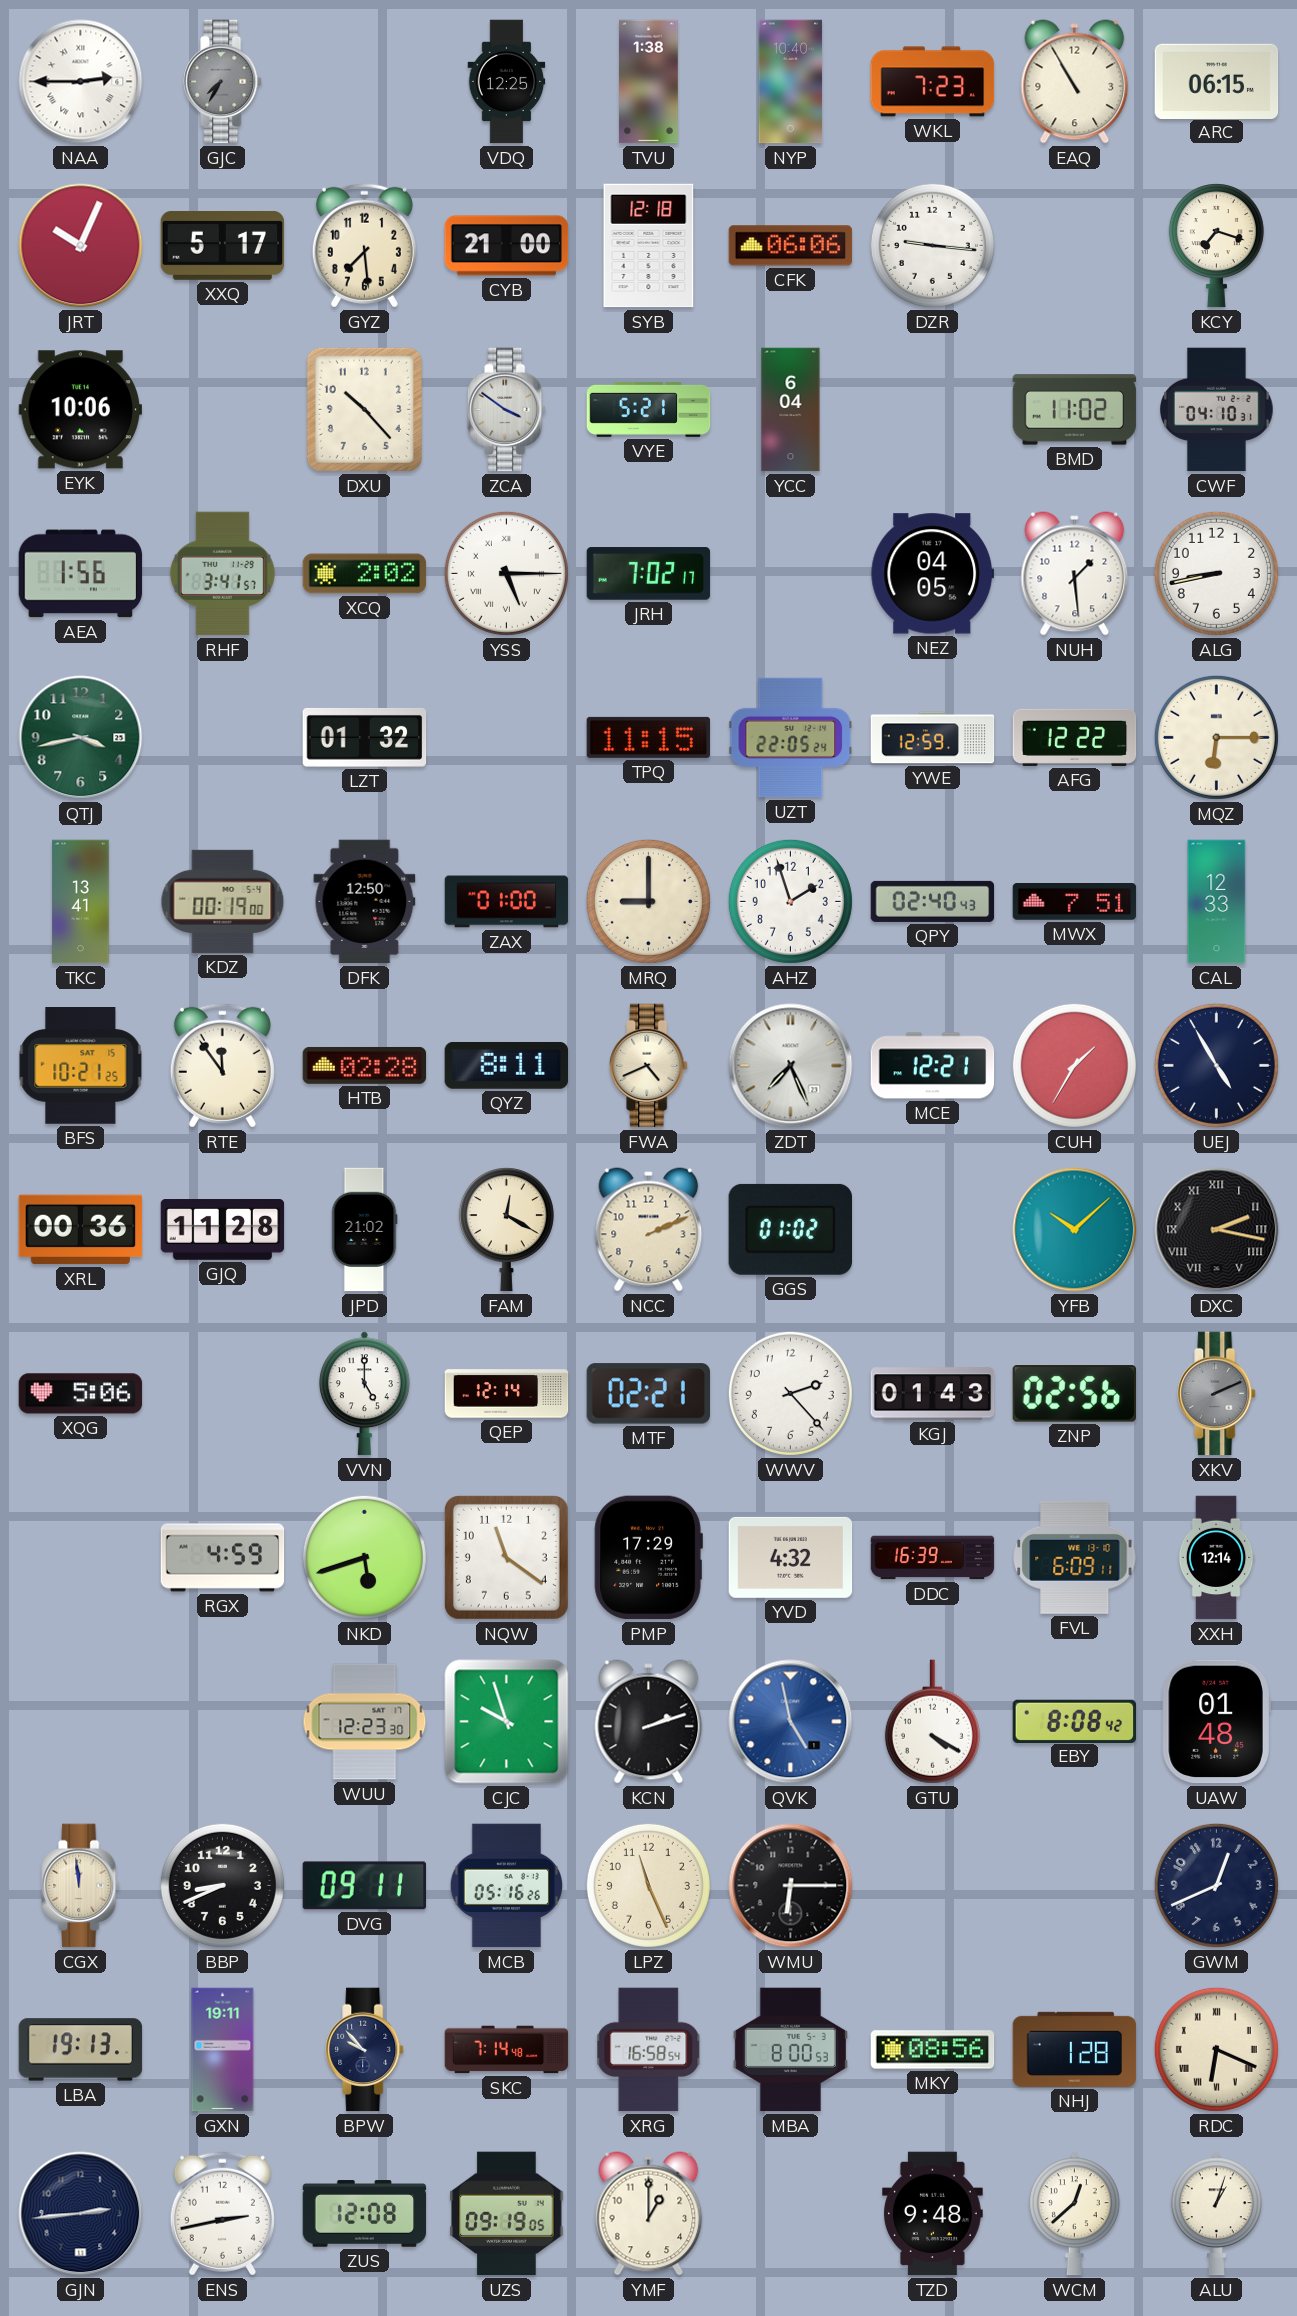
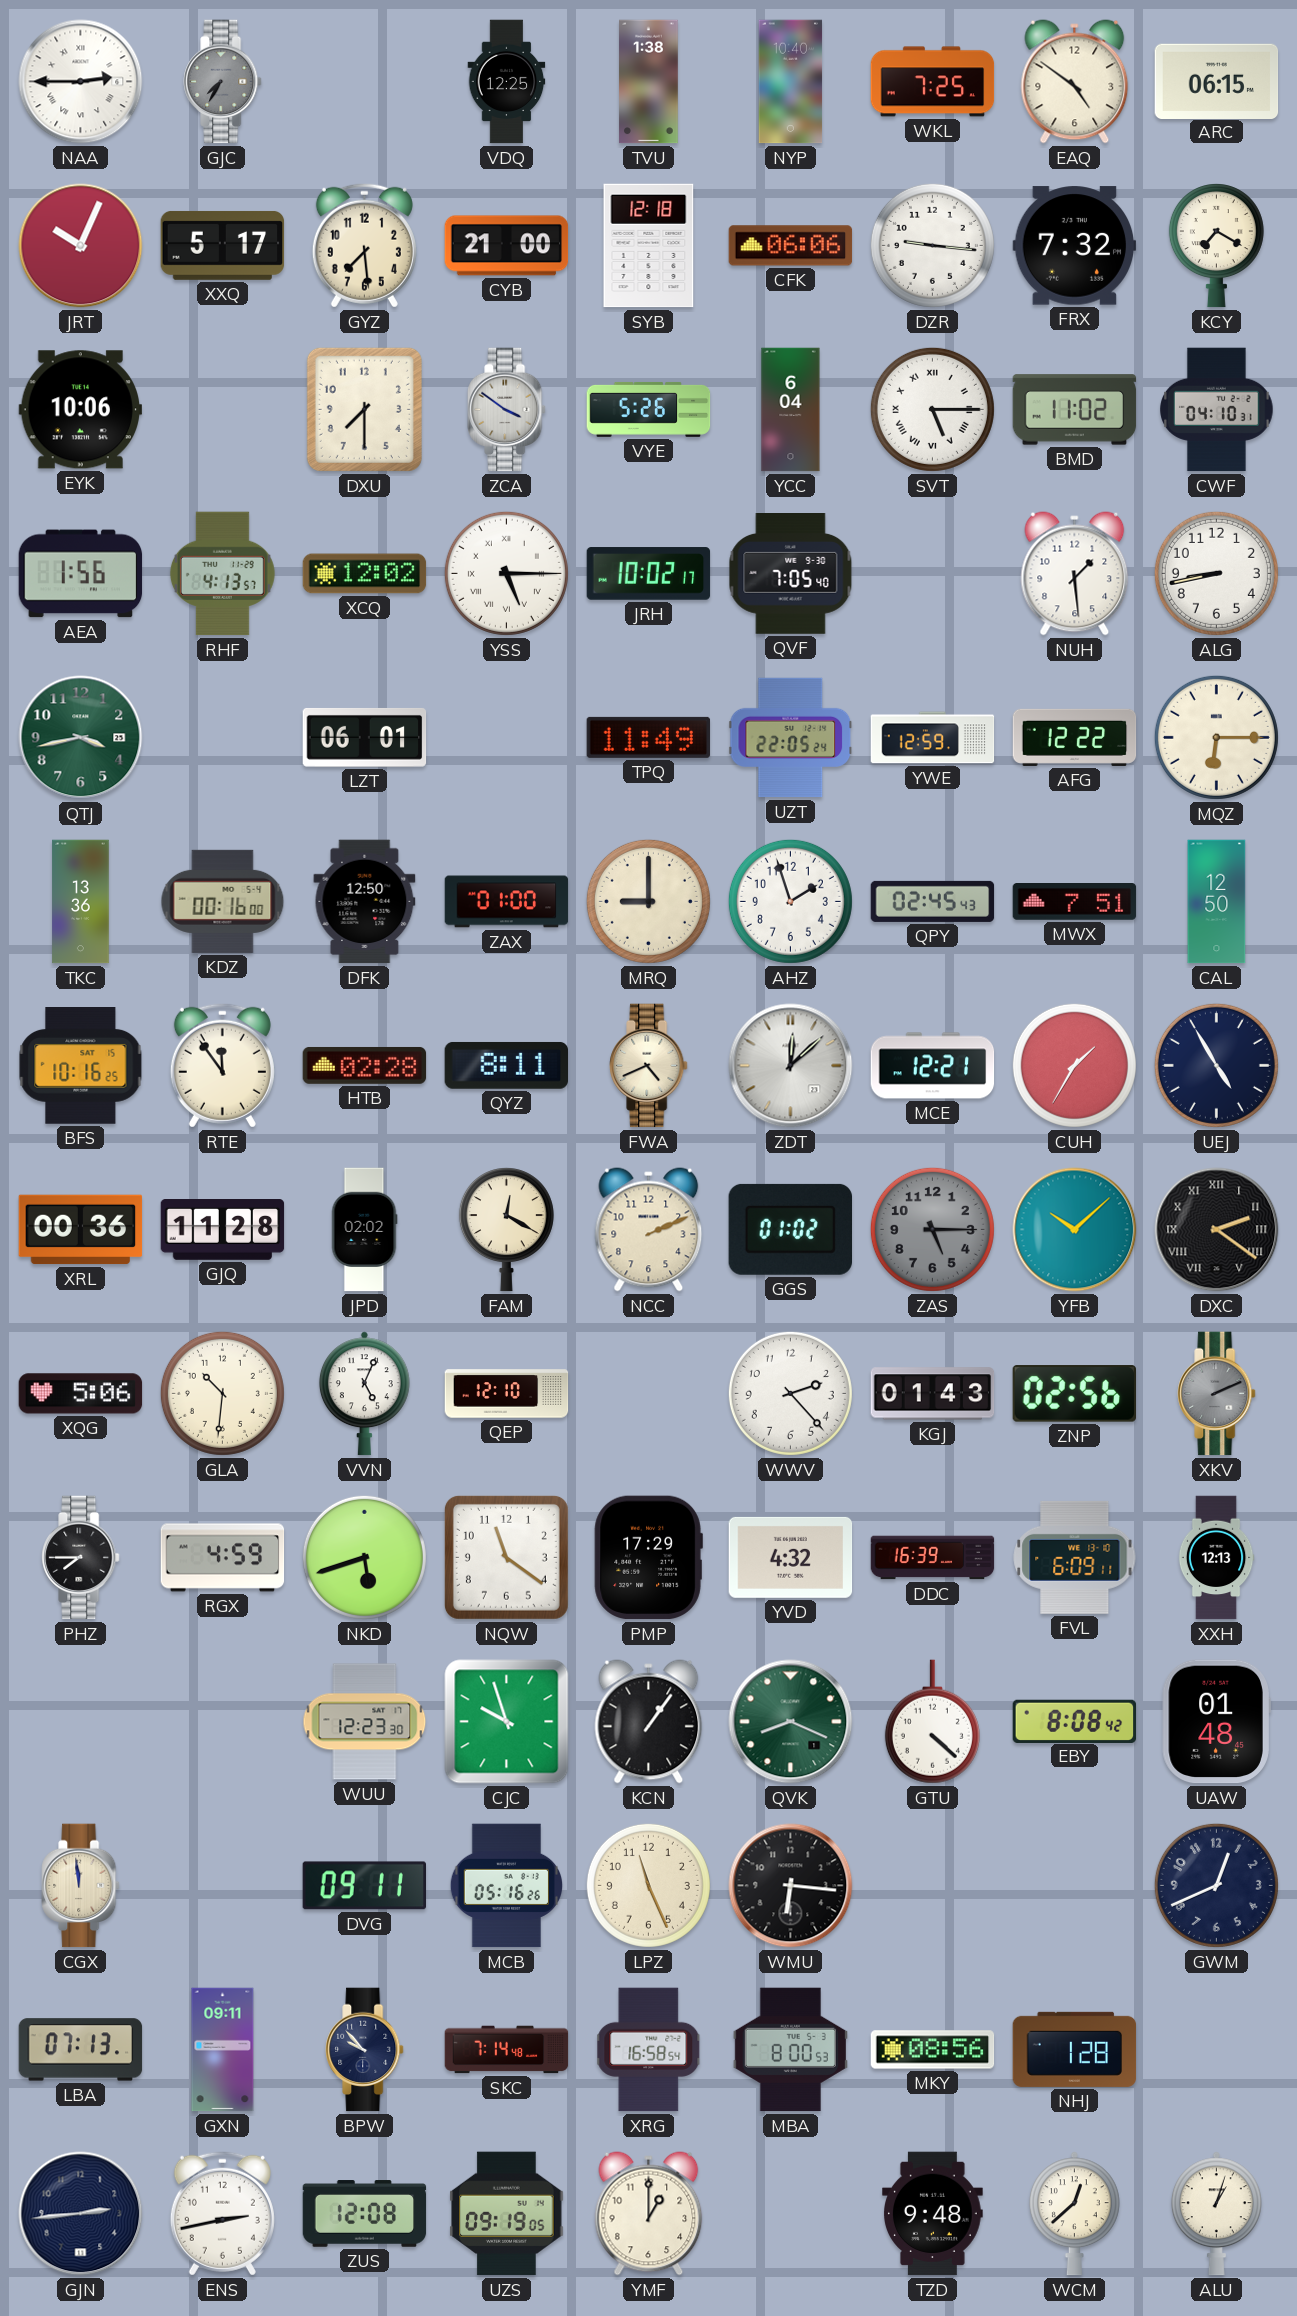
WKL: 7:23 -> 7:25 (933, 82)
EAQ: 10:55 -> 4:51 (1075, 82)
FRX: none -> 7:32 (1075, 246)
KCY: 7:18 -> 7:20 (1216, 246)
DXU: 10:23 -> 7:30 (364, 409)
VYE: 5:21 -> 5:26 (649, 409)
SVT: none -> 5:15 (932, 409)
RHF: 3:41 -> 4:13 (222, 574)
XCQ: 2:02 -> 12:02 (365, 574)
JRH: 7:02 -> 10:02 (649, 574)
QVF: none -> 7:05 (791, 574)
NEZ: 04:05 -> none (933, 574)
LZT: 01:32 -> 06:01 (365, 737)
TPQ: 11:15 -> 11:49 (649, 737)
TKC: 13:41 -> 13:36 (81, 902)
KDZ: 00:19 -> 00:16 (223, 901)
QPY: 02:40 -> 02:45 (933, 901)
CAL: 12:33 -> 12:50 (1217, 902)
BFS: 10:21 -> 10:16 (81, 1066)
ZDT: 7:26 -> 12:08 (791, 1066)
JPD: 21:02 -> 02:02 (364, 1230)
ZAS: none -> 5:15 (932, 1229)
DXC: 2:17 -> 2:21 (1217, 1230)
GLA: none -> 10:31 (222, 1393)
VVN: 5:00 -> 5:04 (364, 1394)
QEP: 12:14 -> 12:10 (507, 1394)
MTF: 02:21 -> none (648, 1394)
PHZ: none -> 7:45 (81, 1558)
XXH: 12:14 -> 12:13 (1216, 1558)
KCN: 2:12 -> 1:06 (649, 1722)
QVK: 4:58 -> 8:19 (791, 1722)
QVK dial: blue -> green (791, 1722)
GTU: 4:20 -> 4:22 (932, 1722)
BBP: 8:41 -> none (222, 1885)
WMU: 6:15 -> 6:16 (791, 1886)
LBA: 19:13 -> 07:13 (81, 2050)
GXN: 19:11 -> 09:11 (223, 2050)
RDC: 6:19 -> none (1216, 2049)
